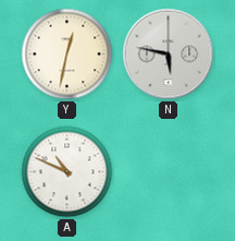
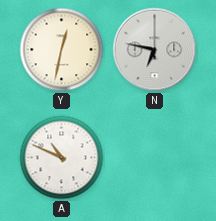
N: 5:47 -> 6:47 (155, 50)
